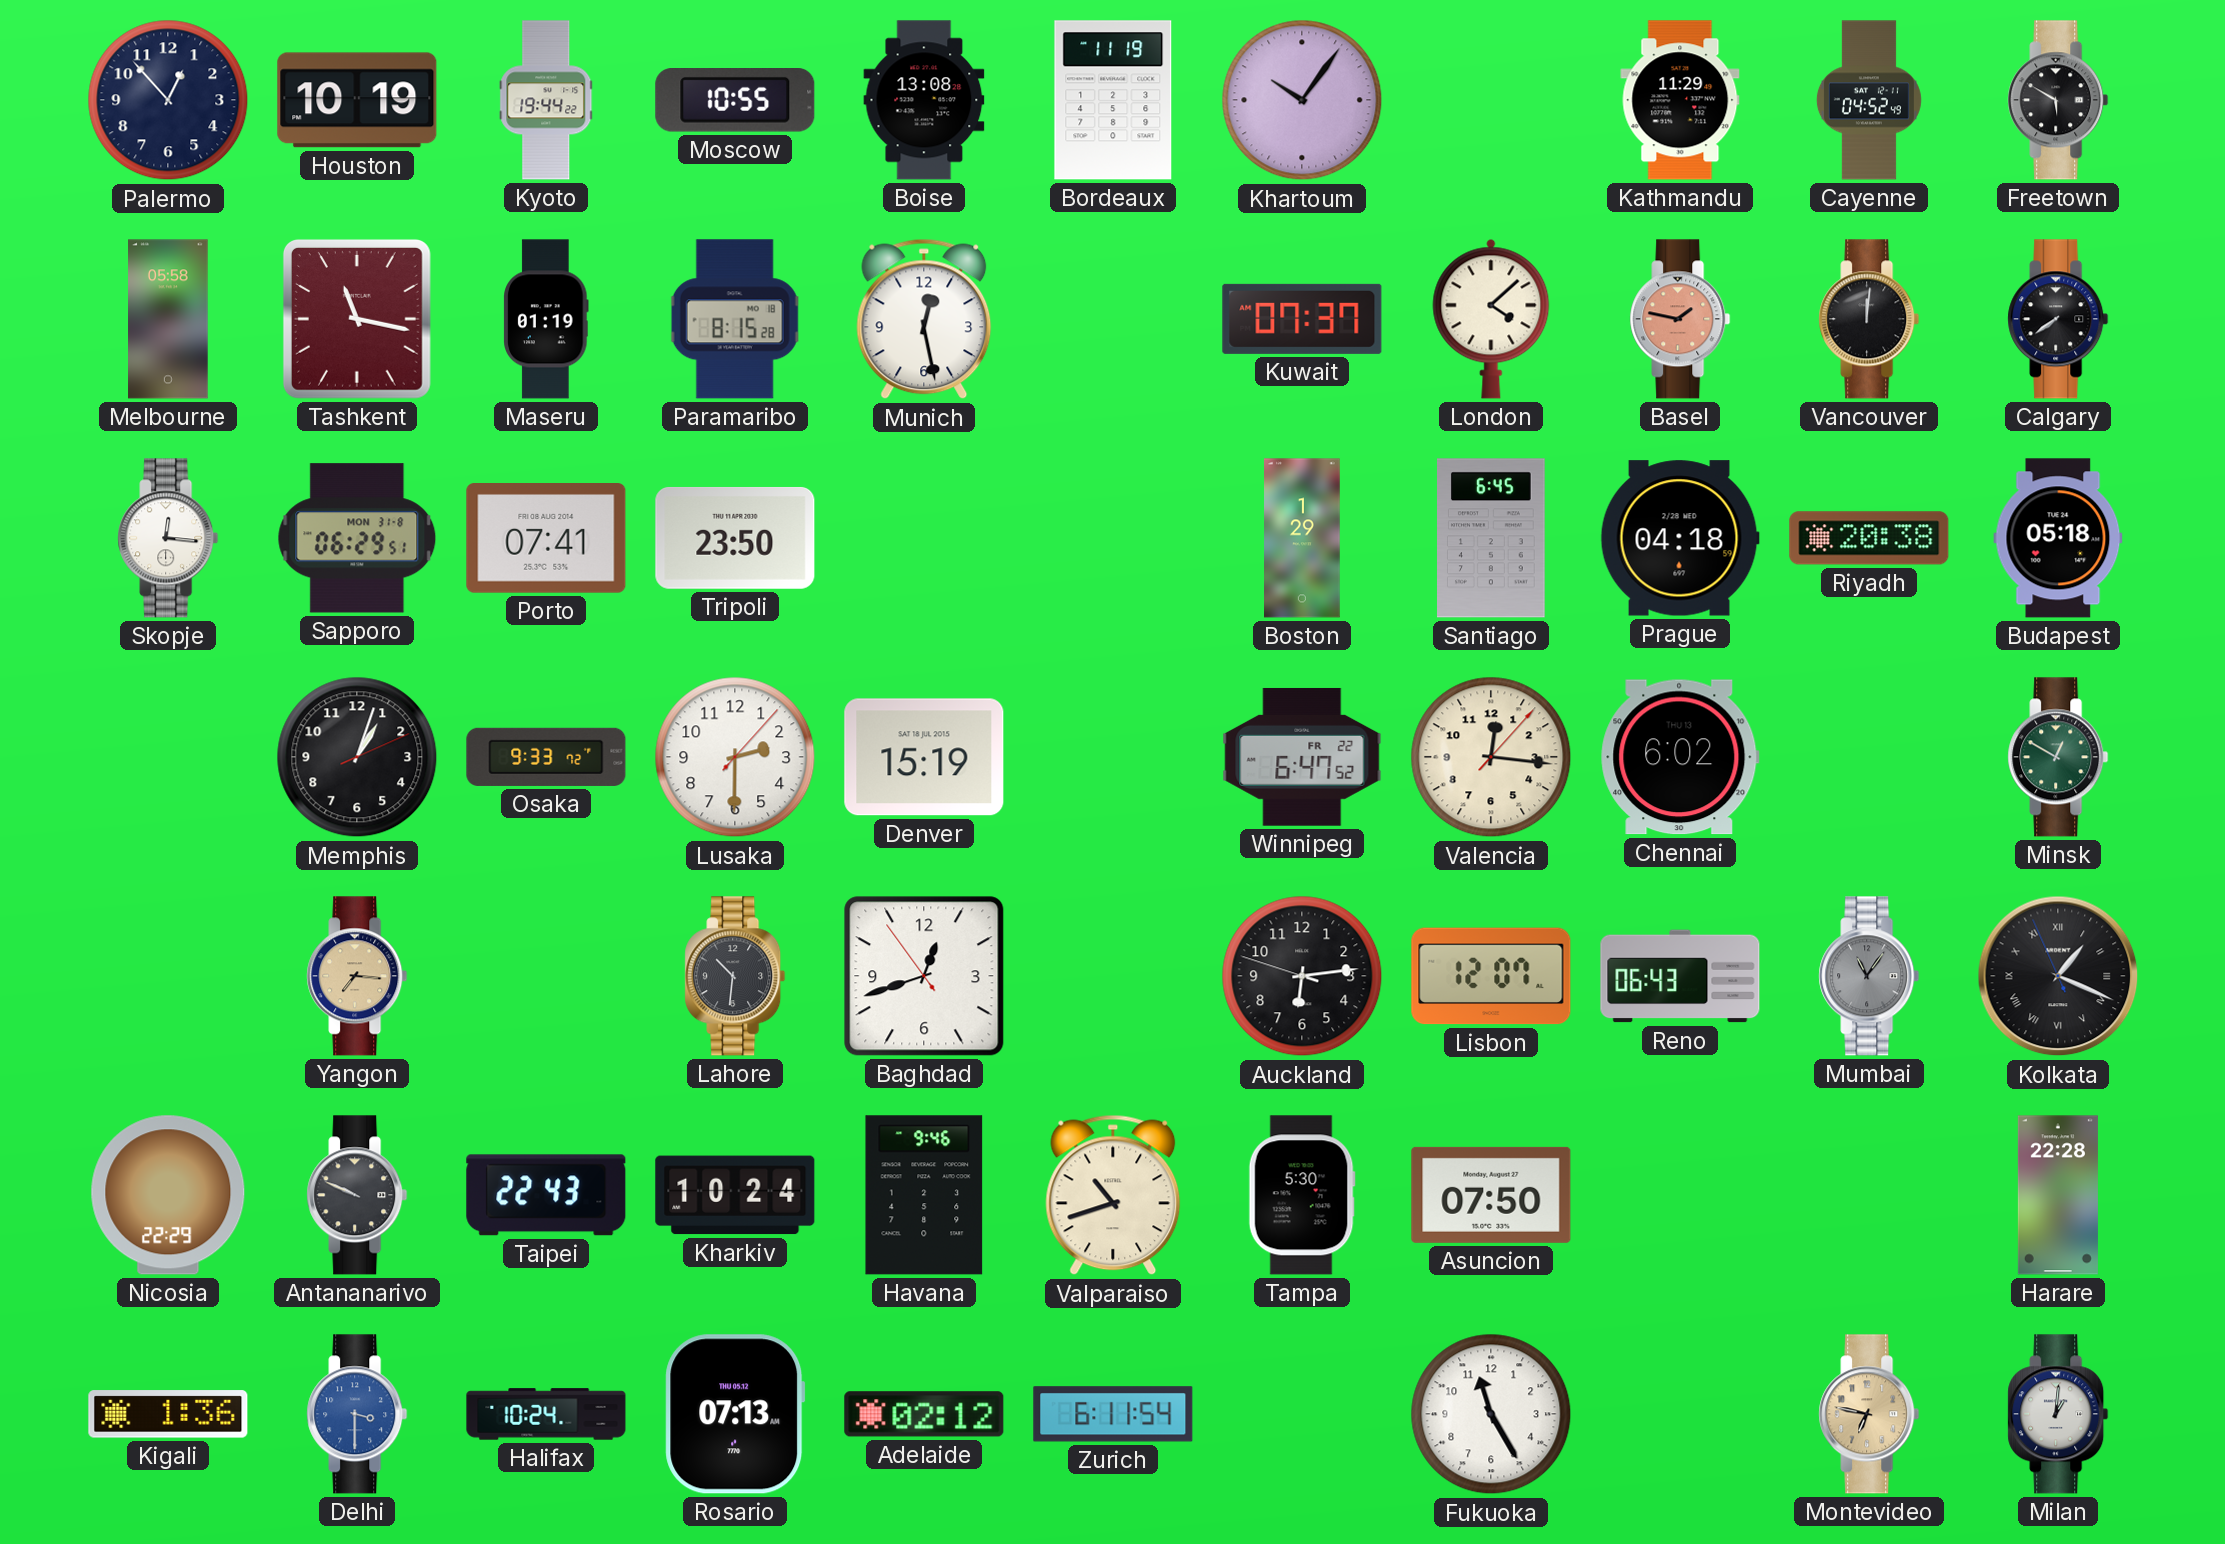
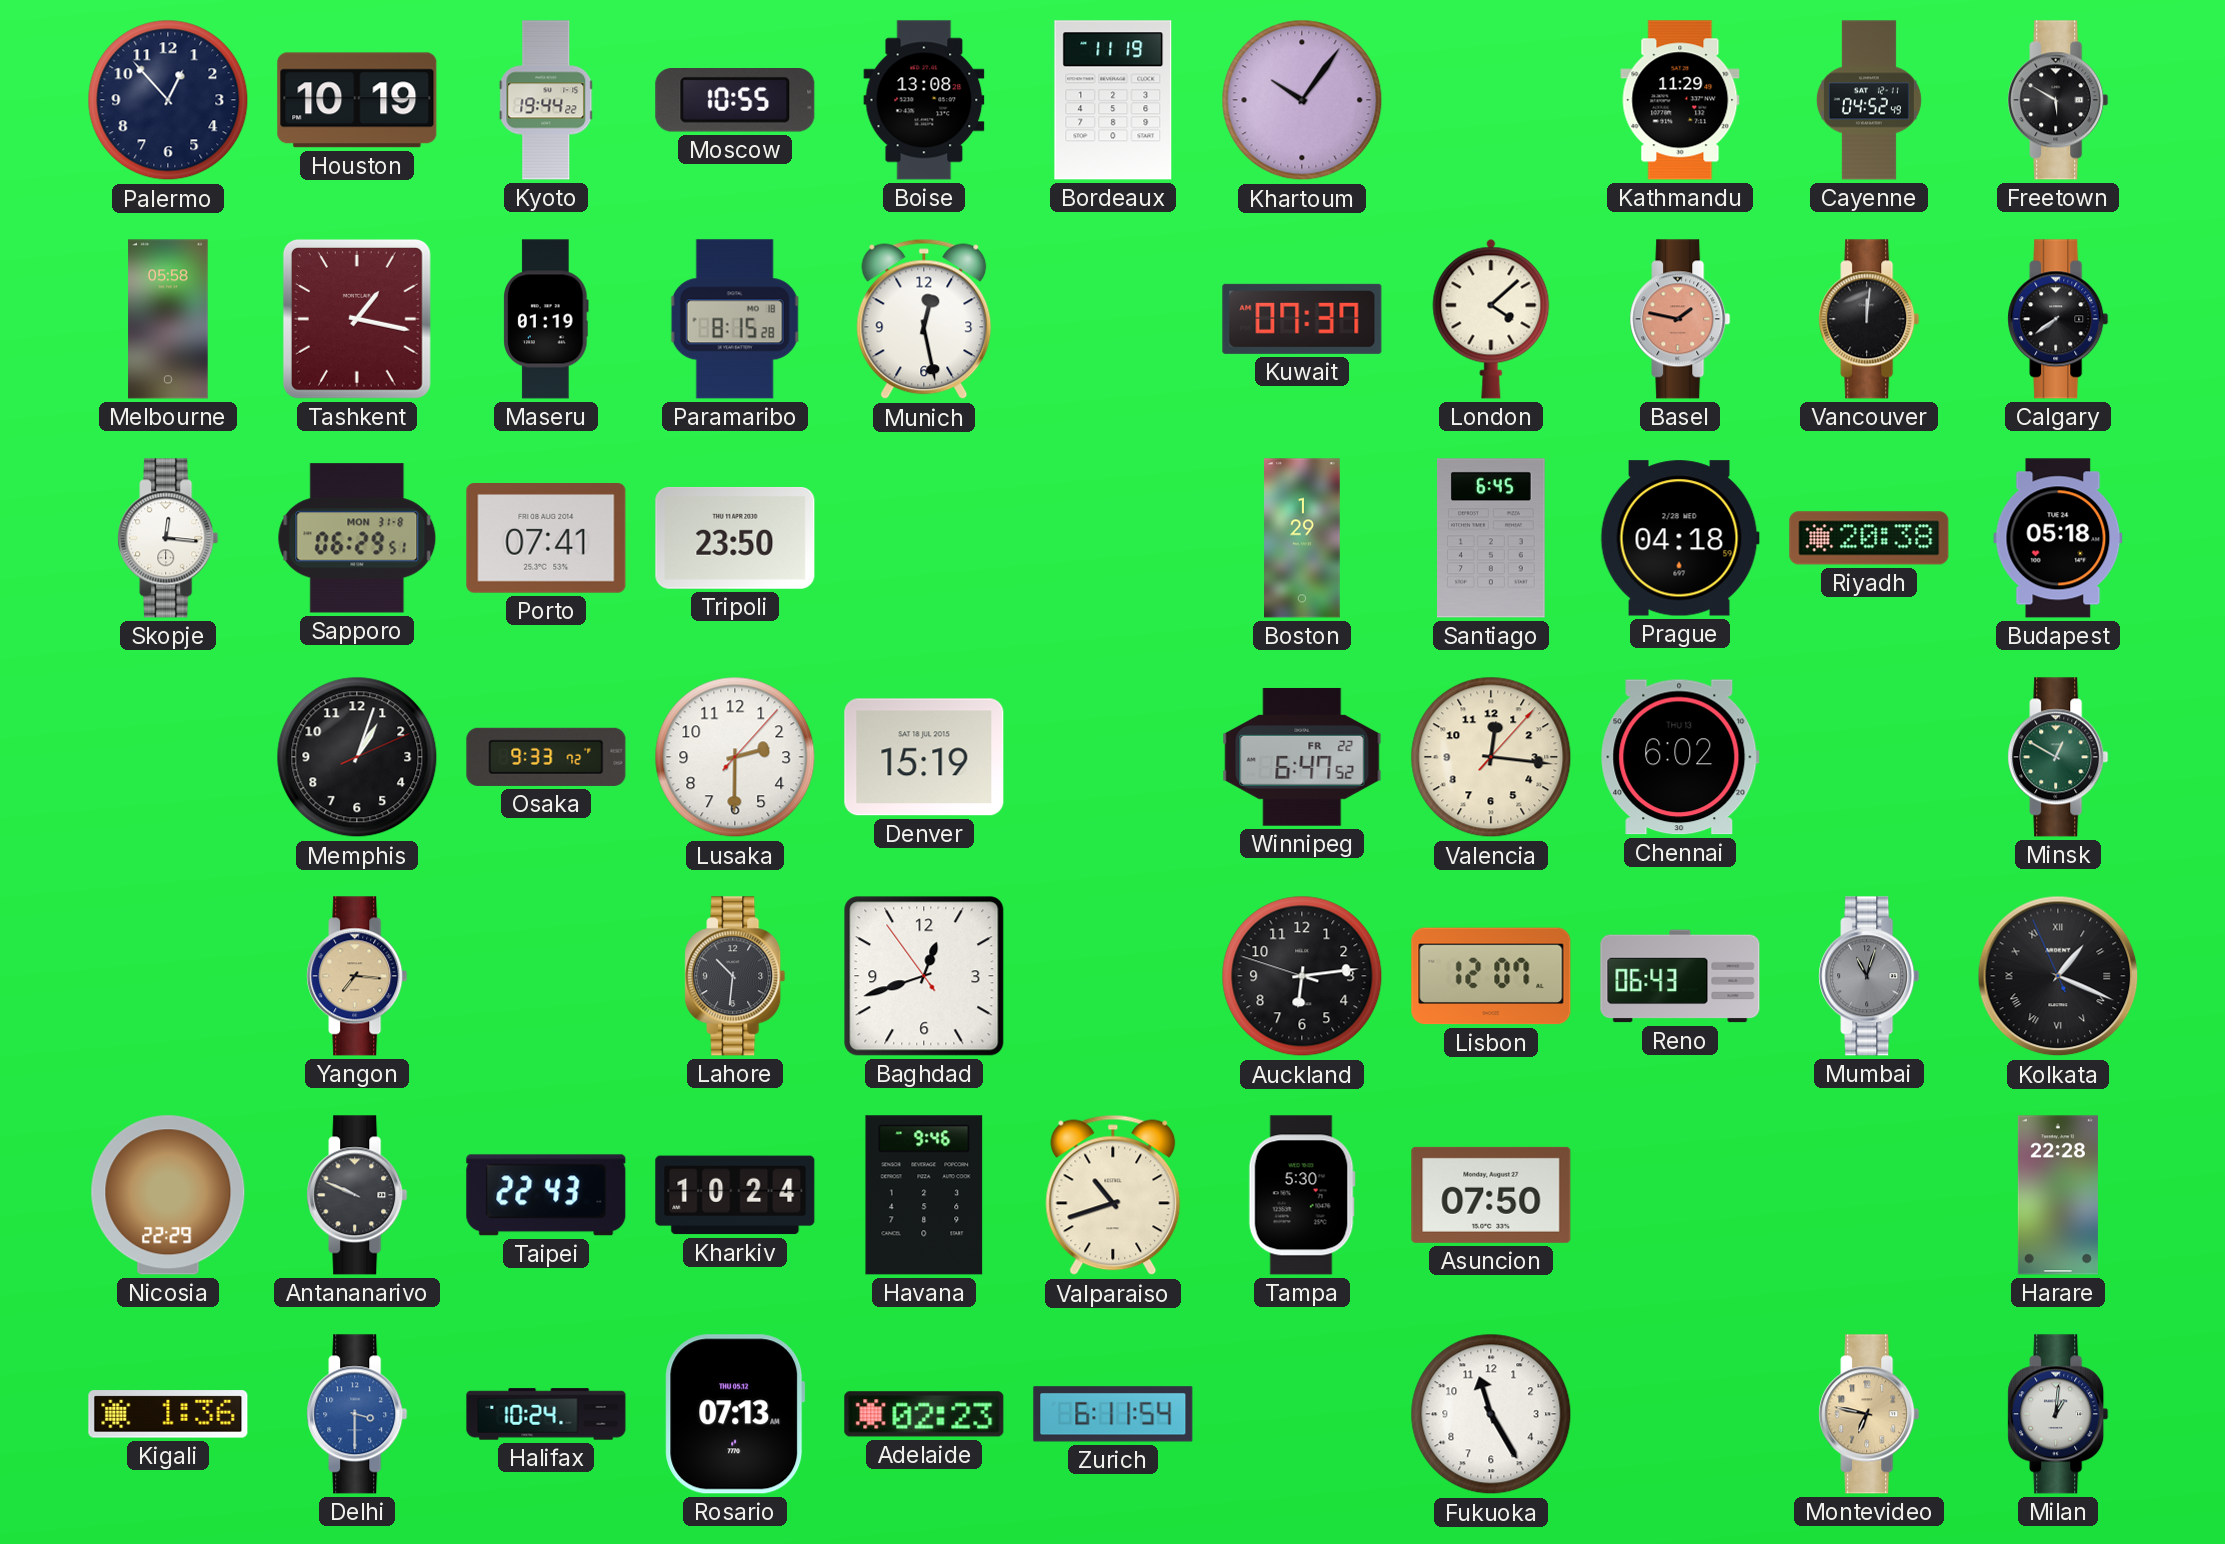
Tashkent: 11:17 -> 1:17 (357, 319)
Mumbai: 11:06 -> 11:03 (1869, 976)
Adelaide: 02:12 -> 02:23 (924, 1414)
